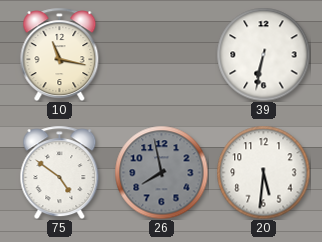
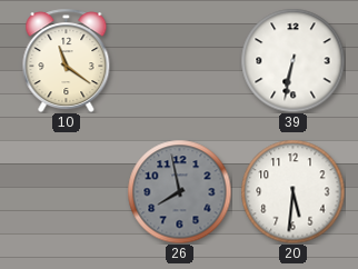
10: 11:17 -> 11:21 (67, 60)
75: 4:51 -> none (60, 172)
